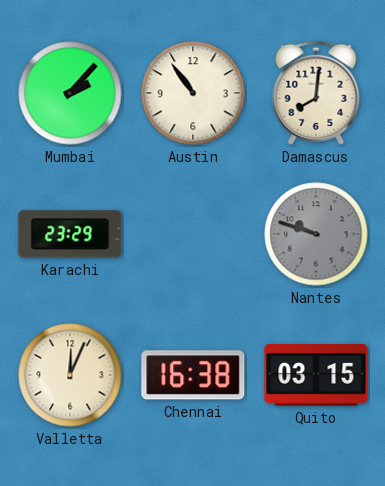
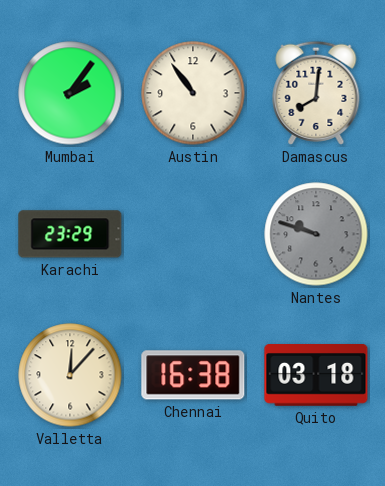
Mumbai: 2:07 -> 2:06 (70, 93)
Valletta: 12:04 -> 12:07 (70, 375)
Quito: 03:15 -> 03:18 (316, 376)
